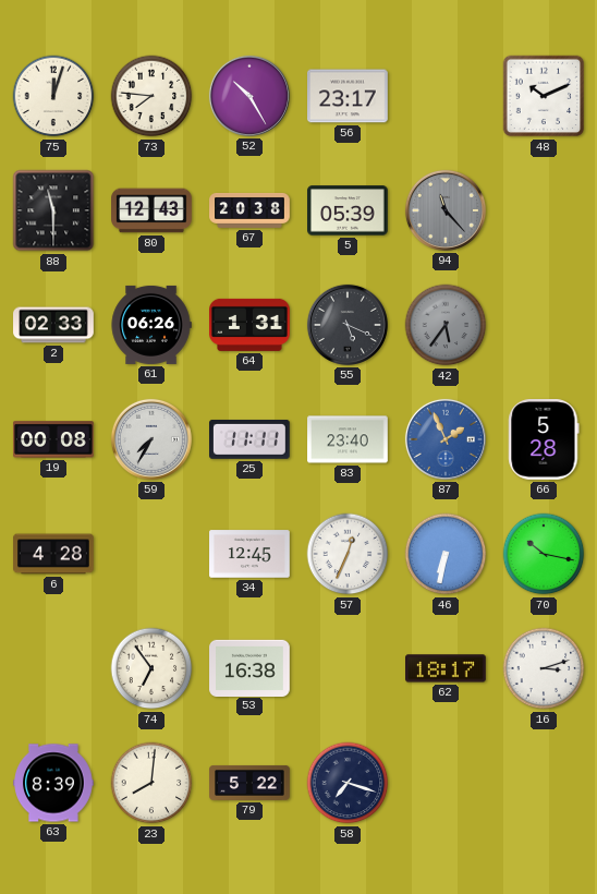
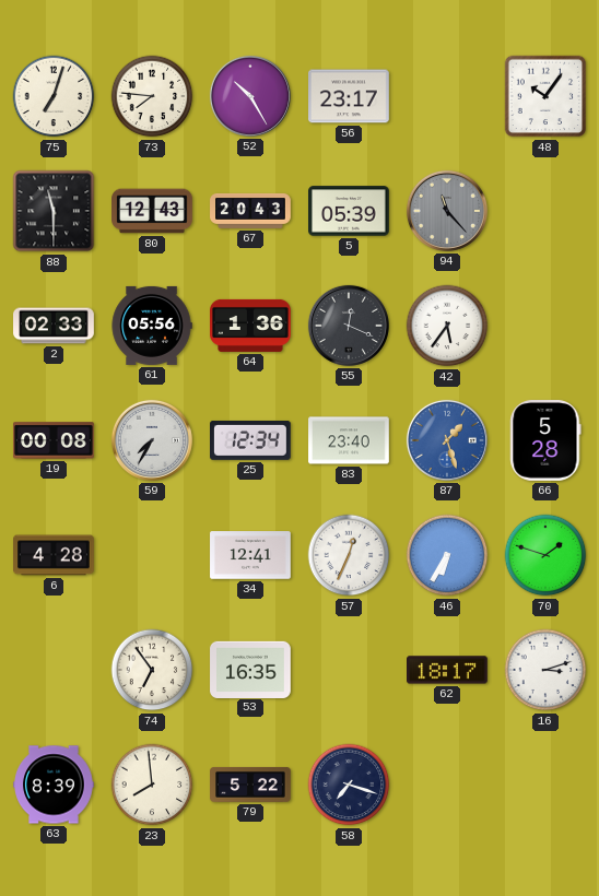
75: 12:03 -> 7:03 (54, 96)
48: 10:11 -> 10:06 (545, 96)
67: 20:38 -> 20:43 (250, 211)
61: 06:26 -> 05:56 (152, 326)
64: 1:31 -> 1:36 (251, 326)
55: 5:19 -> 12:19 (349, 326)
42 dial: grey -> white (447, 326)
25: 11:11 -> 12:34 (251, 440)
87: 1:56 -> 1:27 (447, 440)
34: 12:45 -> 12:41 (250, 555)
46: 6:32 -> 6:35 (447, 555)
70: 10:17 -> 1:48 (545, 555)
53: 16:38 -> 16:35 (250, 669)
23: 8:01 -> 7:59 (152, 785)
